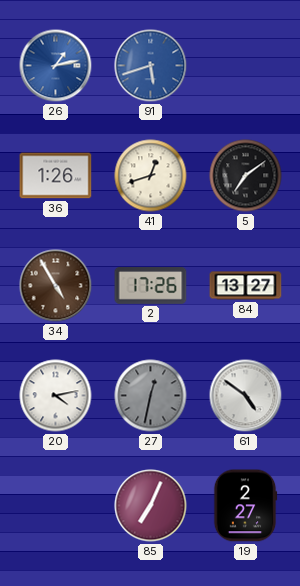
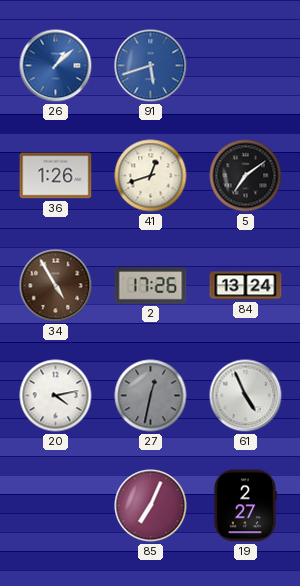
26: 1:13 -> 1:08 (56, 66)
84: 13:27 -> 13:24 (246, 286)
61: 4:51 -> 4:56 (246, 396)
